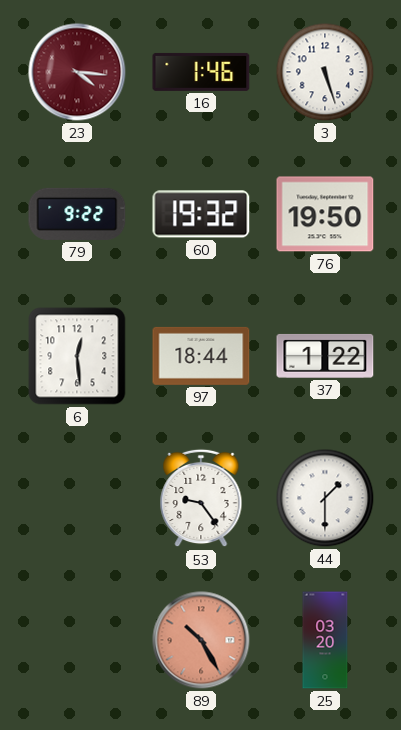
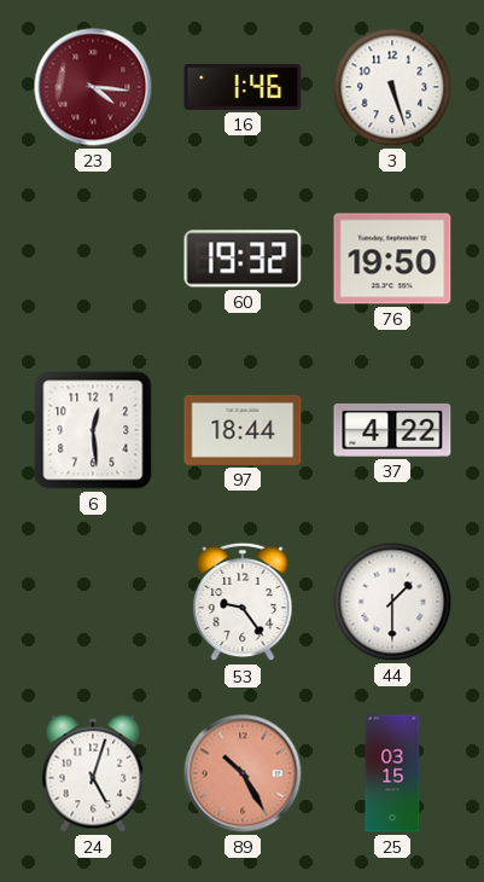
79: 9:22 -> none (77, 214)
37: 1:22 -> 4:22 (392, 430)
24: none -> 5:03 (93, 773)
25: 03:20 -> 03:15 (392, 773)
